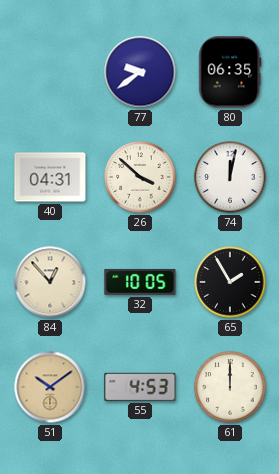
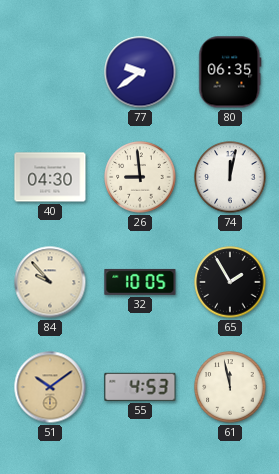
40: 04:31 -> 04:30 (50, 177)
26: 3:52 -> 8:59 (140, 177)
84: 12:53 -> 9:53 (50, 282)
61: 12:00 -> 11:58 (230, 387)
